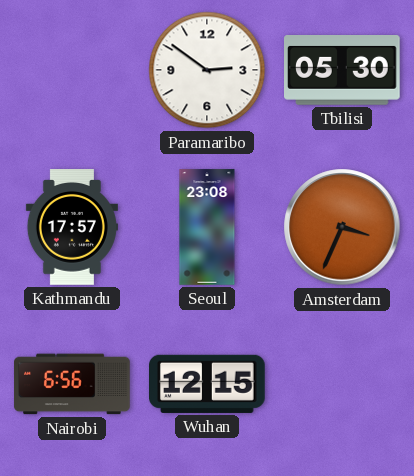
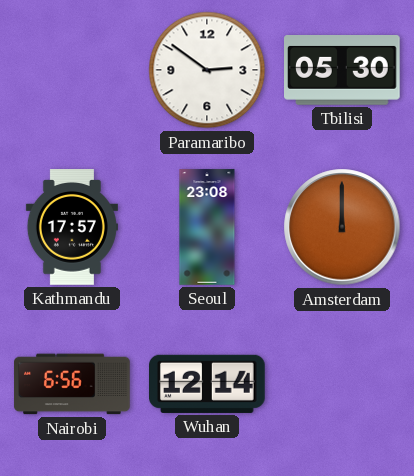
Amsterdam: 3:34 -> 12:00 (342, 227)
Wuhan: 12:15 -> 12:14 (208, 384)
